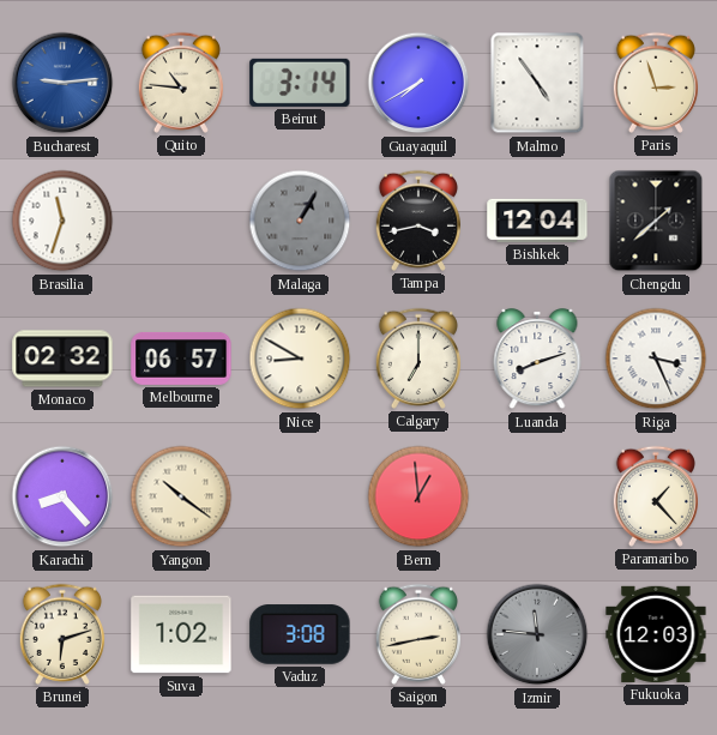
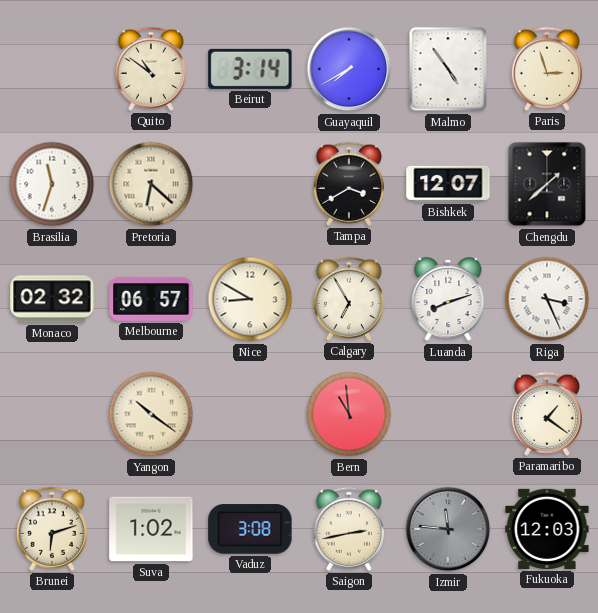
Bucharest: 9:14 -> none (62, 83)
Quito: 10:46 -> 10:51 (151, 69)
Pretoria: none -> 6:22 (151, 184)
Malaga: 1:05 -> none (300, 221)
Tampa: 3:43 -> 3:40 (349, 184)
Bishkek: 12:04 -> 12:07 (448, 184)
Calgary: 7:00 -> 6:55 (349, 299)
Karachi: 8:23 -> none (62, 496)
Bern: 12:59 -> 10:59 (349, 414)
Paramaribo: 1:23 -> 1:21 (547, 414)
